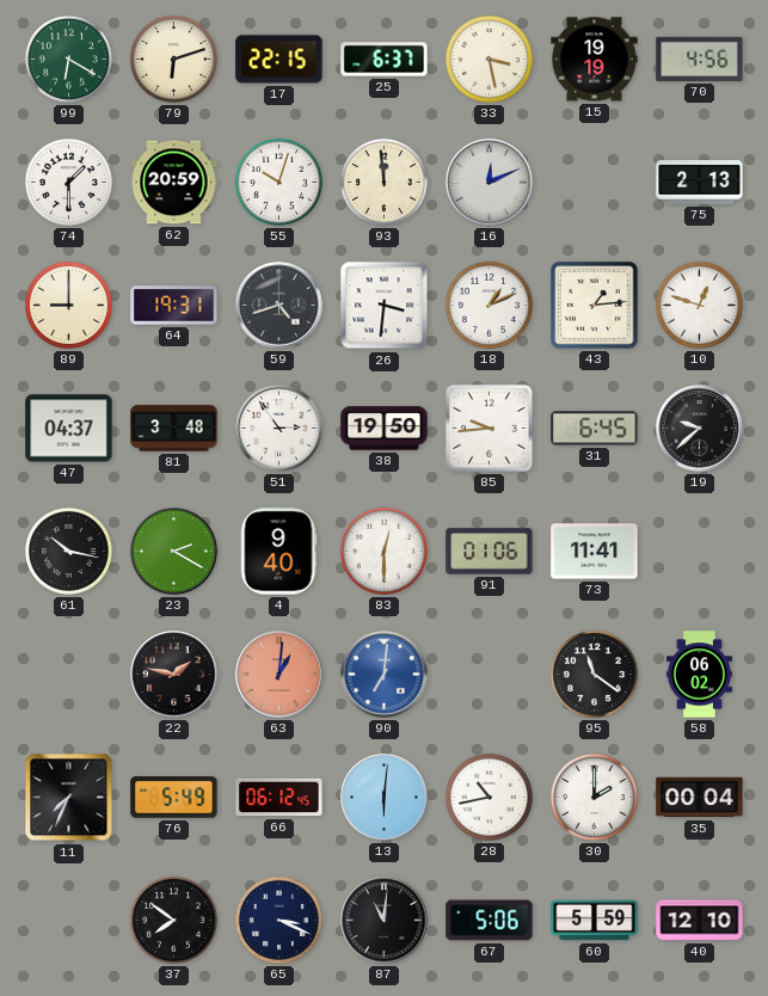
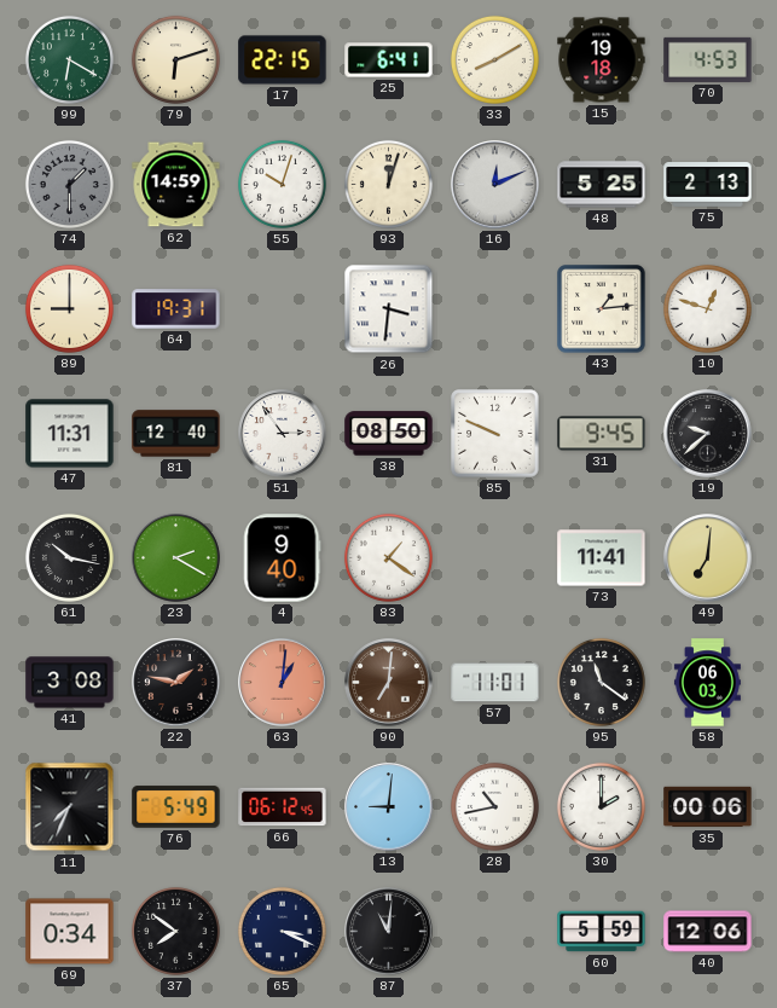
25: 6:37 -> 6:41 (389, 60)
33: 3:28 -> 8:10 (494, 59)
15: 19:19 -> 19:18 (602, 60)
70: 4:56 -> 4:53 (708, 59)
74 dial: white -> grey (69, 184)
62: 20:59 -> 14:59 (176, 185)
93: 11:59 -> 12:03 (388, 184)
48: none -> 5:25 (602, 185)
59: 4:42 -> none (279, 306)
18: 1:11 -> none (489, 305)
47: 04:37 -> 11:31 (70, 434)
81: 3:48 -> 12:40 (176, 434)
38: 19:50 -> 08:50 (389, 434)
85: 9:44 -> 9:49 (495, 434)
31: 6:45 -> 9:45 (602, 434)
83: 12:30 -> 1:21 (388, 557)
91: 01:06 -> none (490, 552)
49: none -> 7:01 (708, 558)
41: none -> 3:08 (70, 683)
90 dial: blue -> brown (389, 683)
57: none -> 11:01 (495, 683)
58: 06:02 -> 06:03 (707, 683)
13: 6:01 -> 9:01 (389, 807)
35: 00:04 -> 00:06 (708, 807)
69: none -> 0:34 (70, 932)
67: 5:06 -> none (490, 921)
40: 12:10 -> 12:06 (708, 932)
